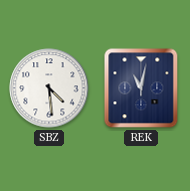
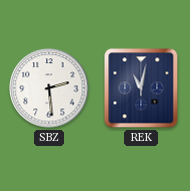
SBZ: 4:29 -> 2:29 (49, 88)
